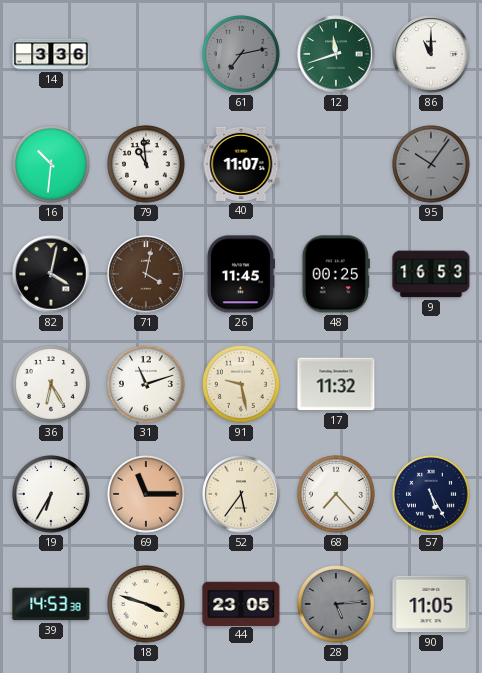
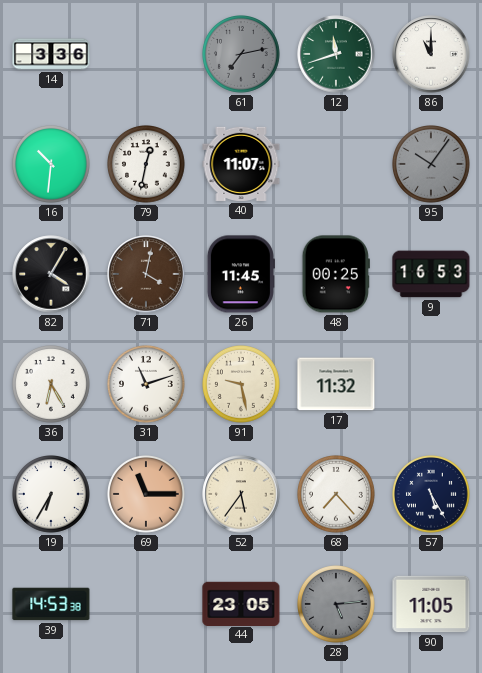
79: 10:59 -> 12:32 (147, 165)
82: 4:02 -> 4:05 (51, 274)
18: 3:48 -> none (147, 605)
